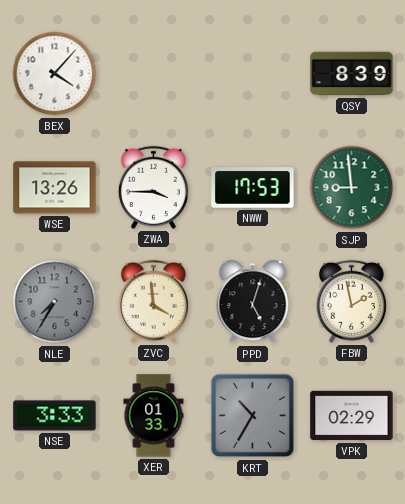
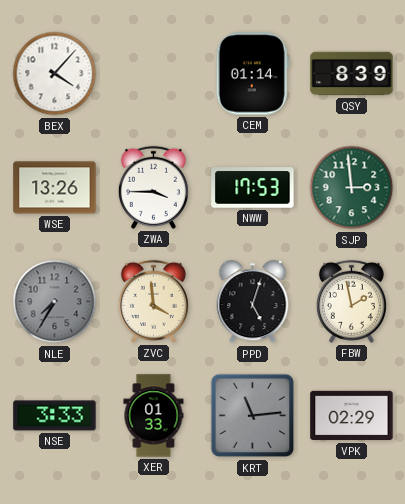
CEM: none -> 01:14 (252, 74)
SJP: 8:59 -> 2:59 (352, 188)
KRT: 10:35 -> 11:14 (253, 416)
